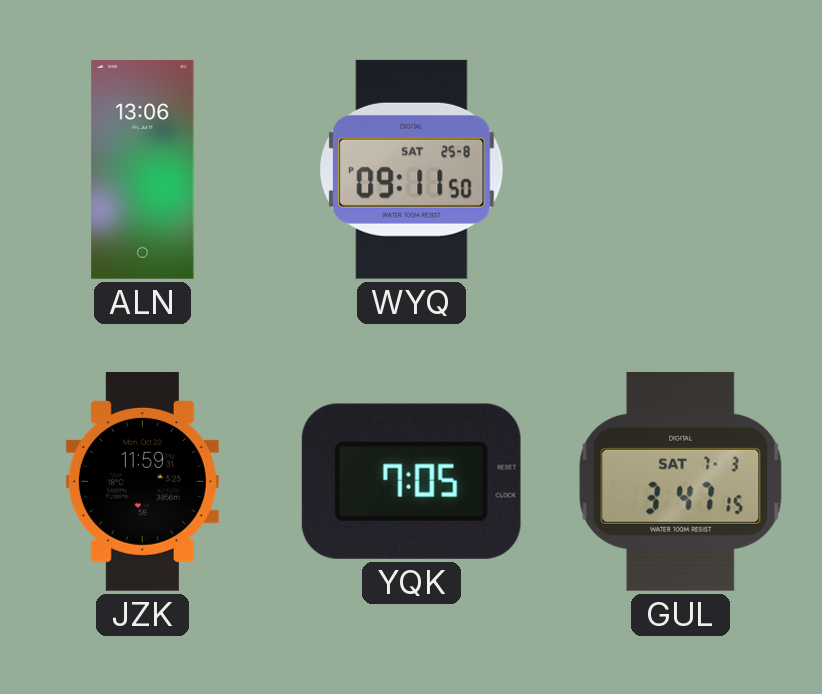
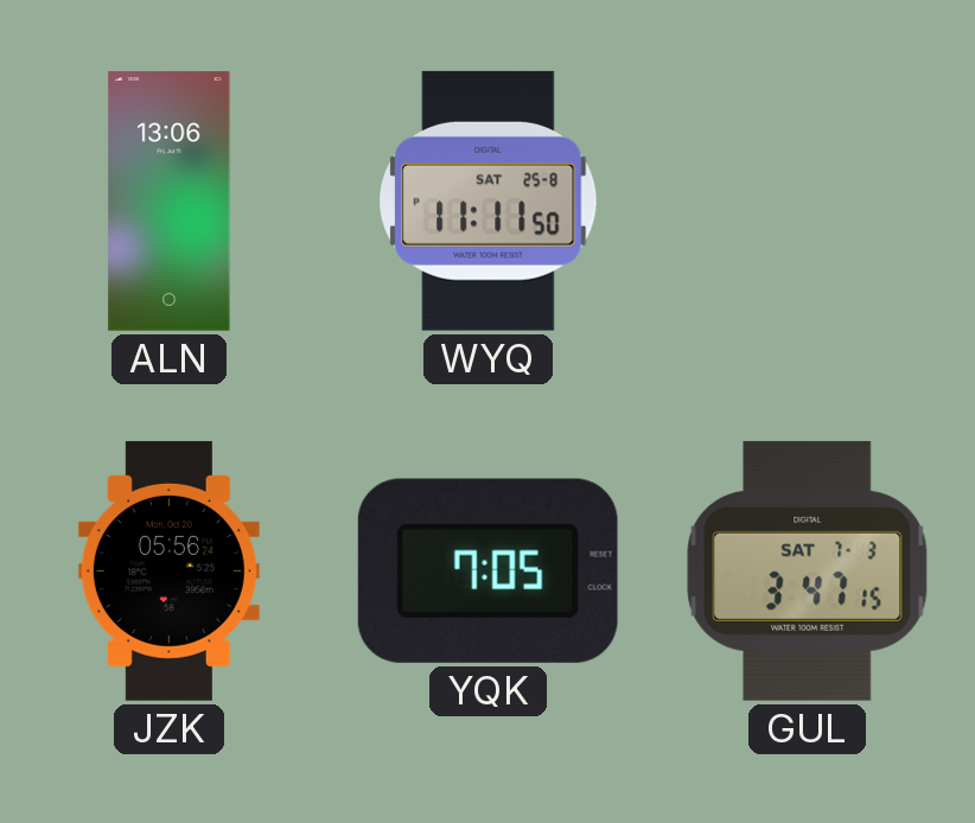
WYQ: 09:11 -> 11:11 (489, 200)
JZK: 11:59 -> 05:56 (168, 570)
